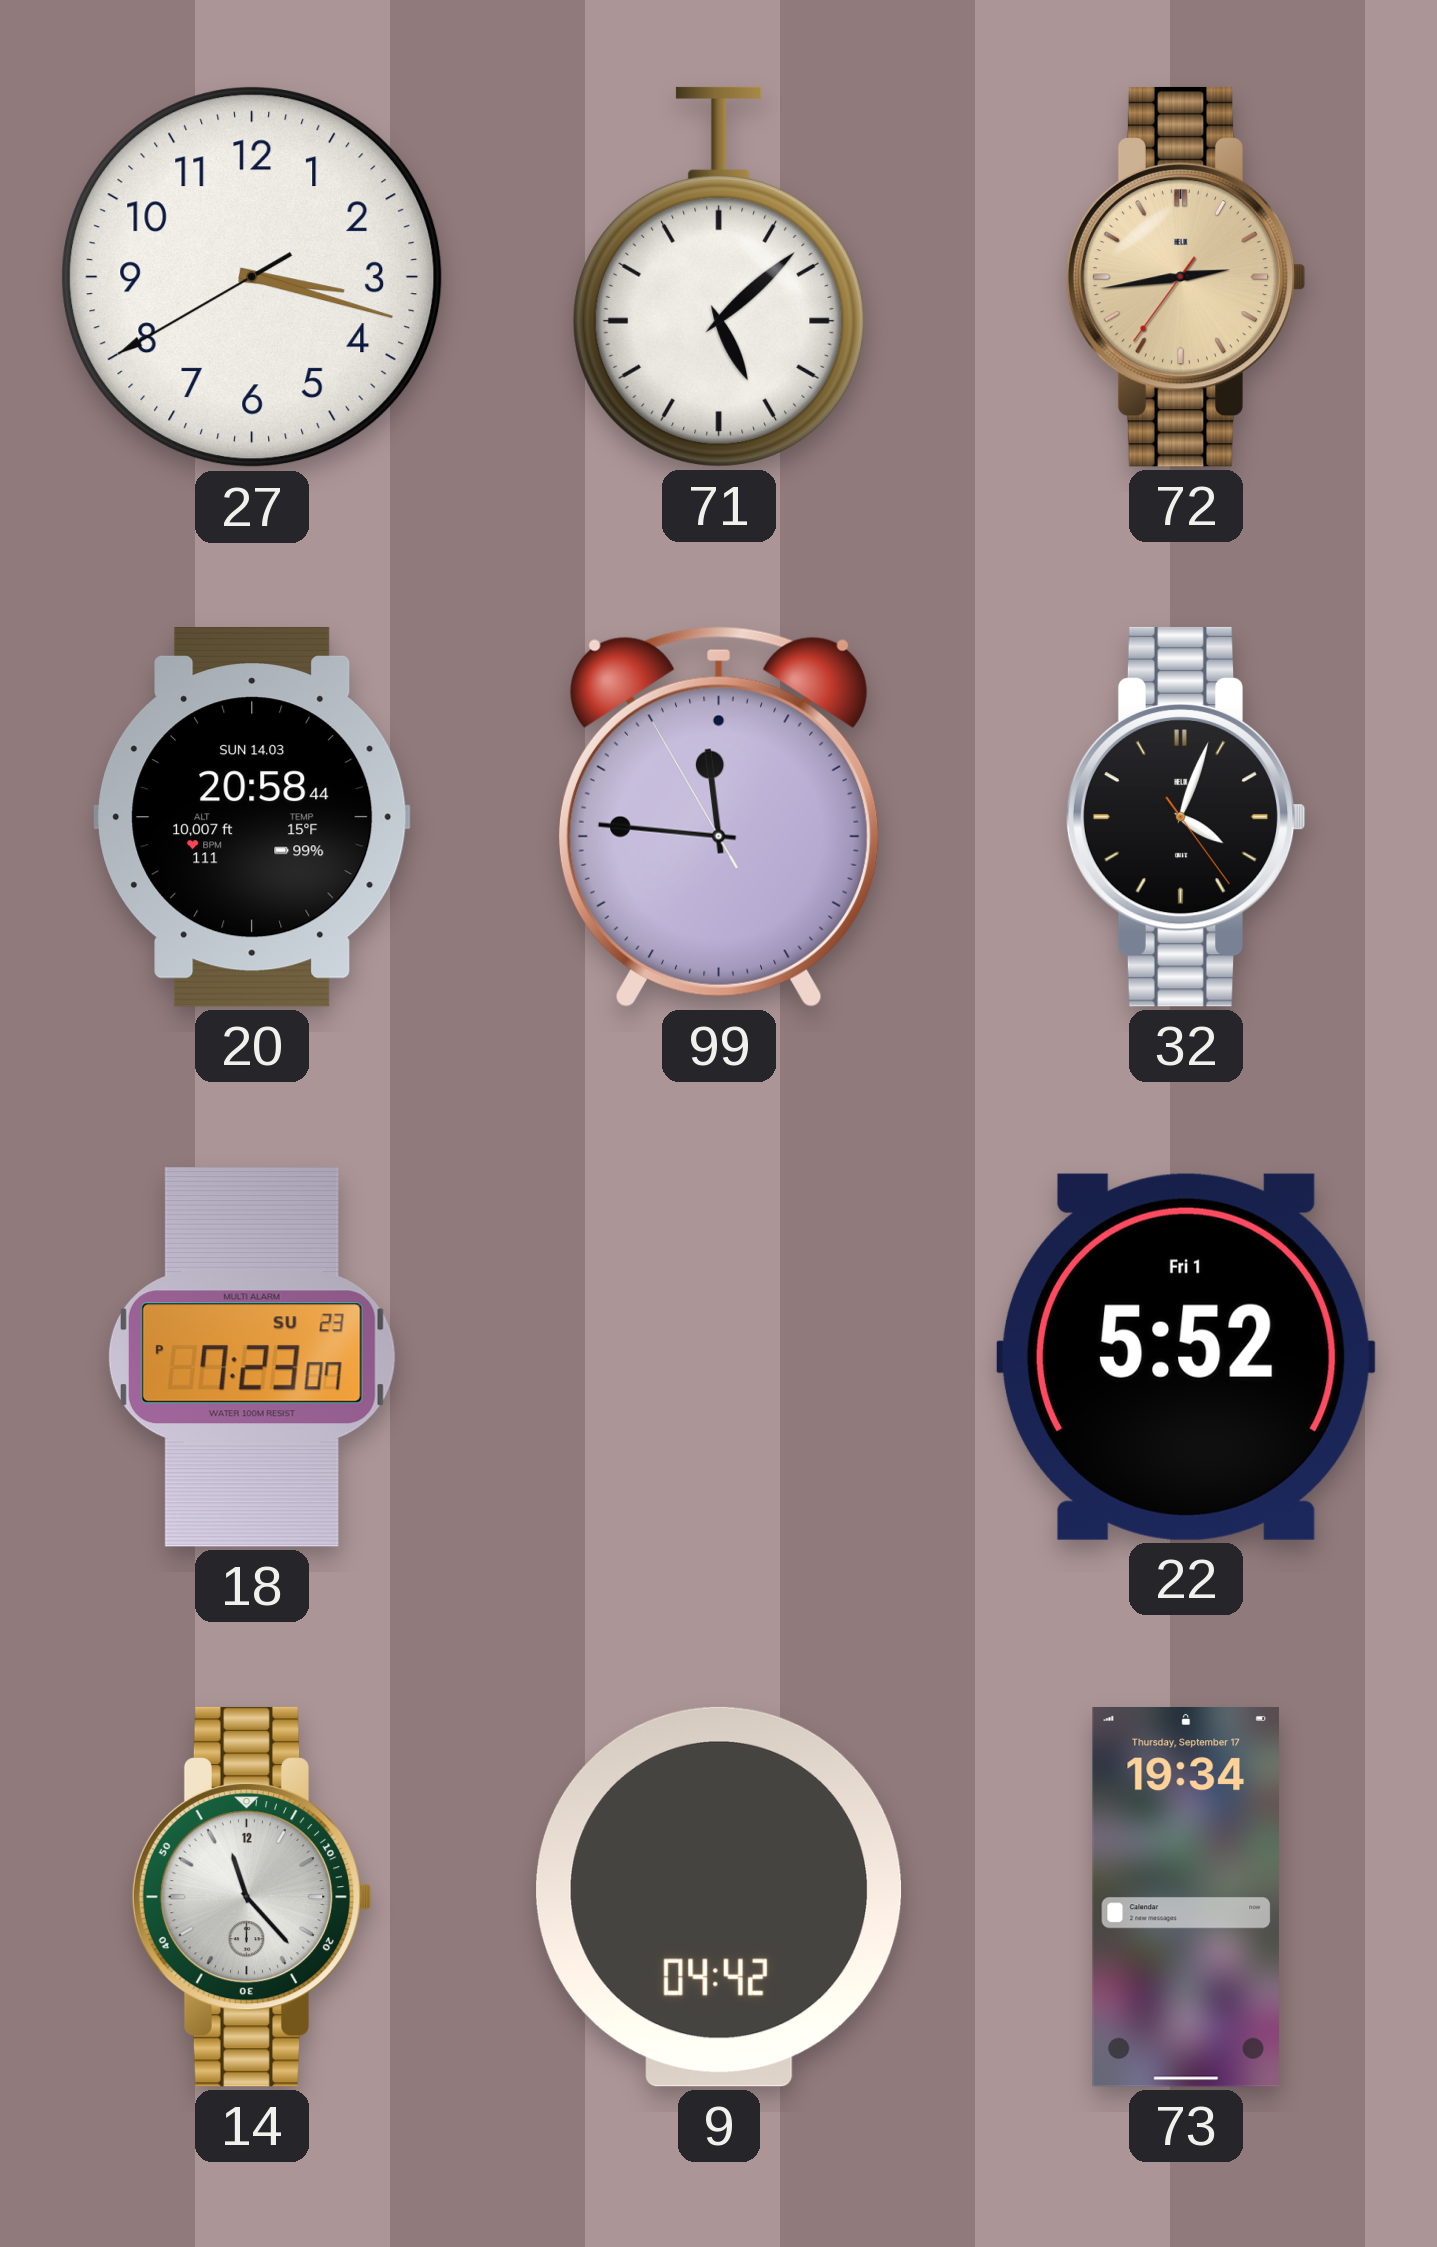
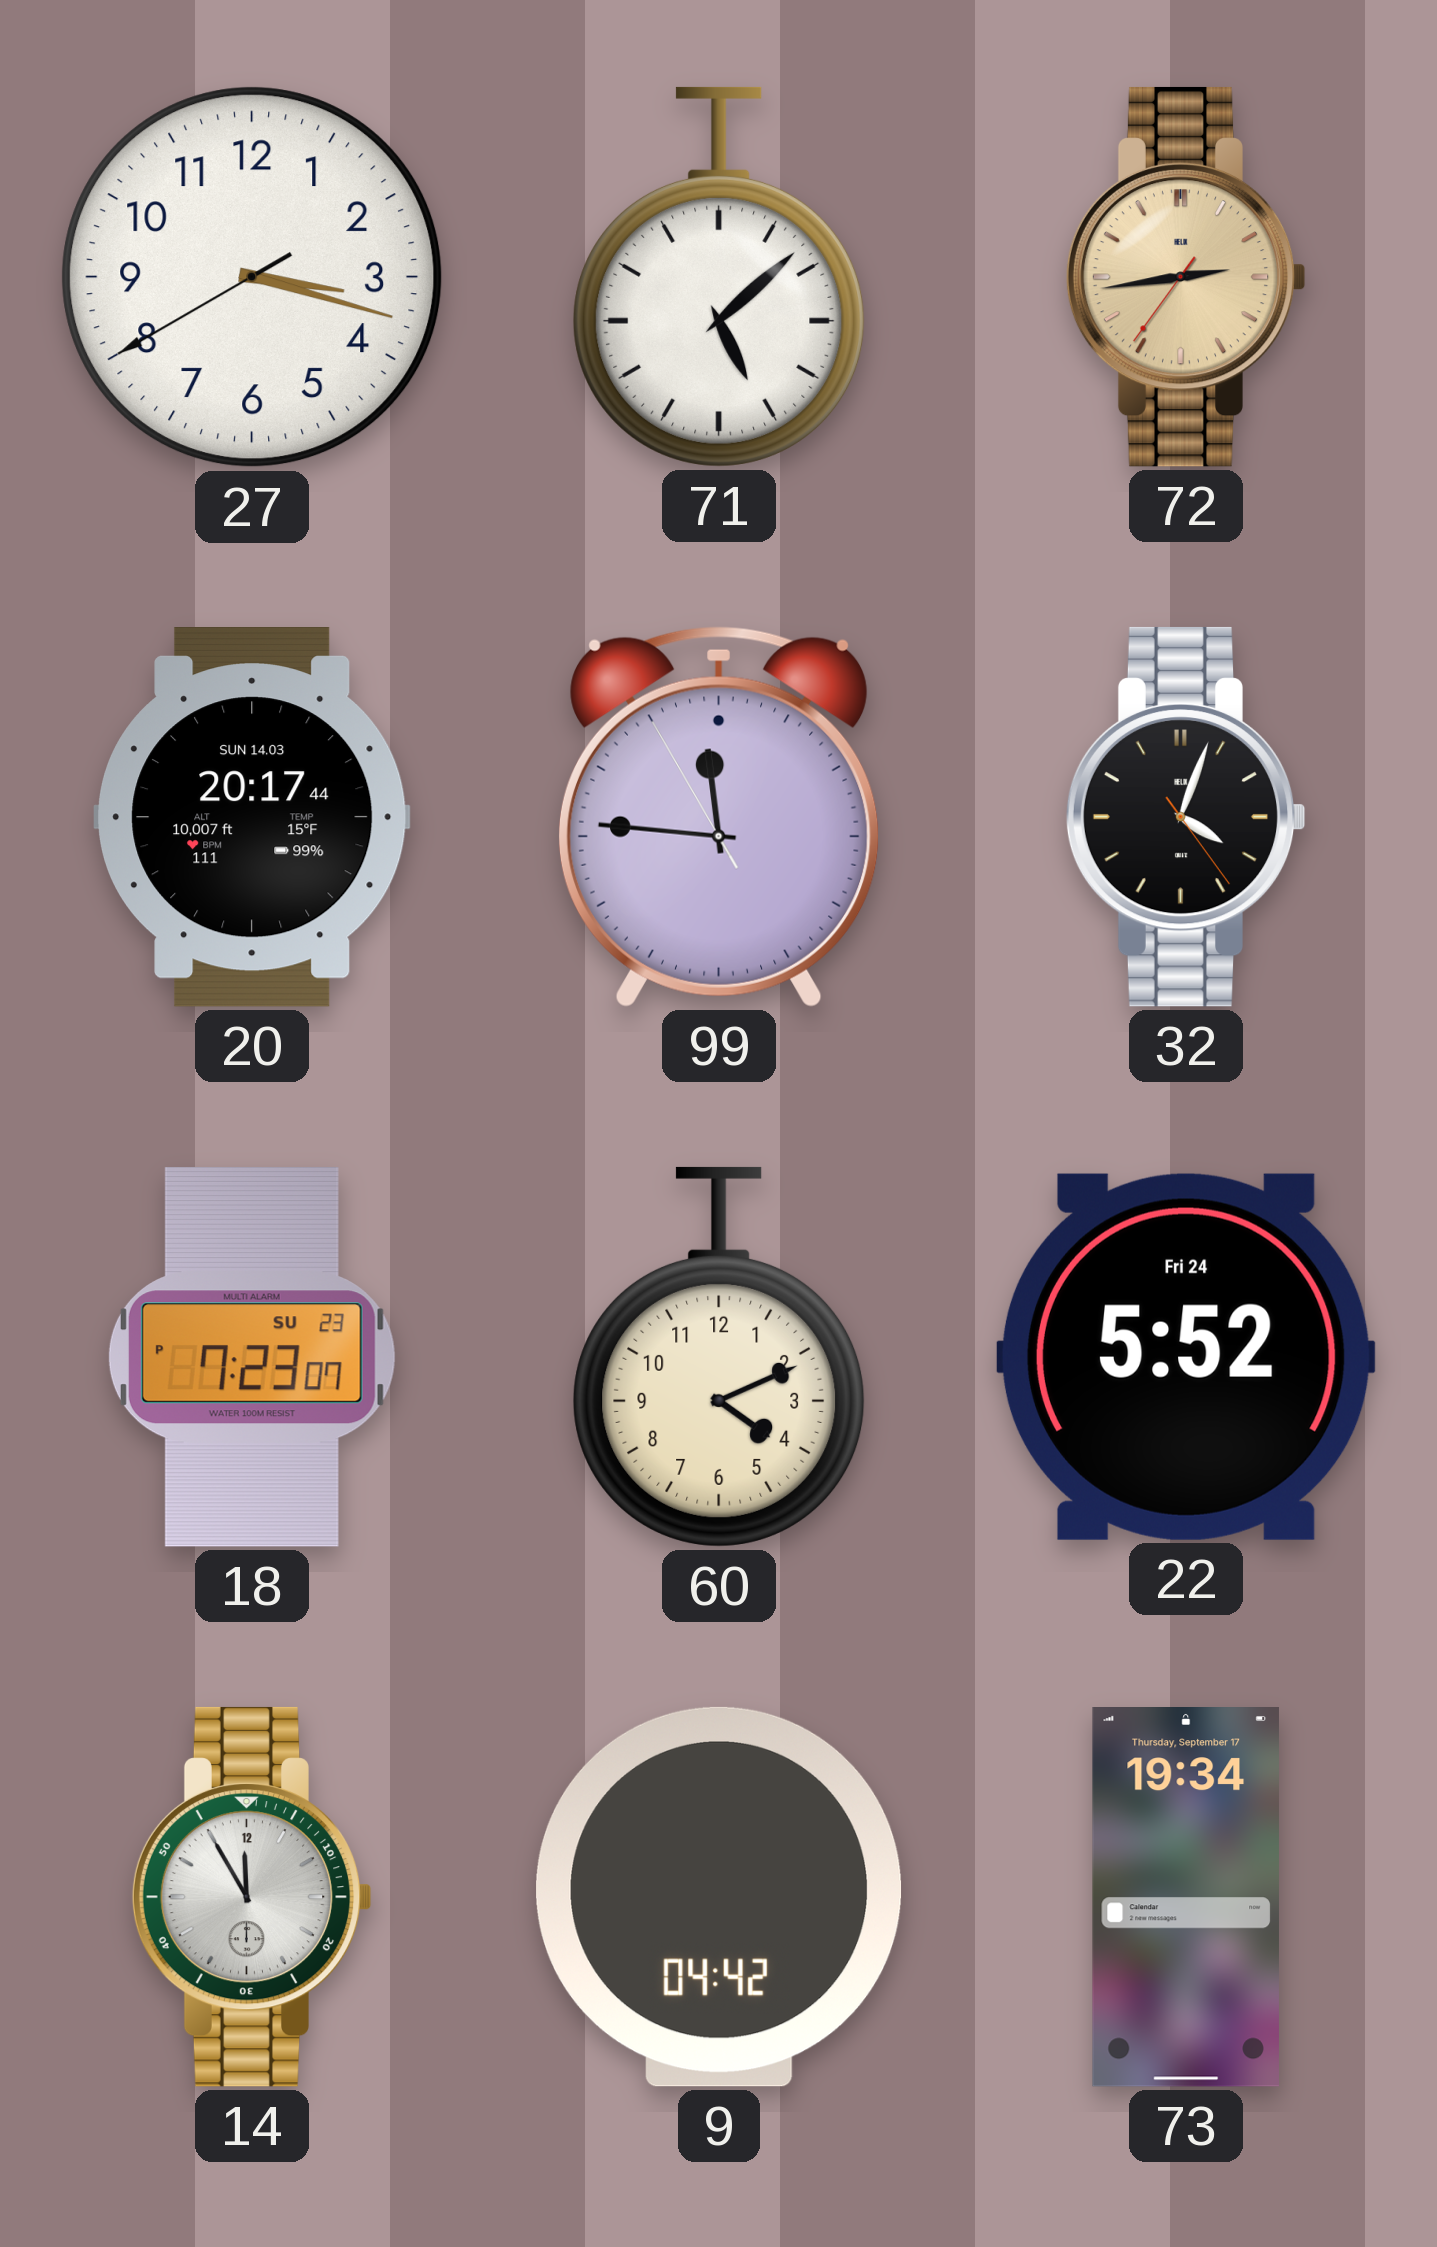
20: 20:58 -> 20:17 (252, 818)
60: none -> 4:11 (719, 1357)
22 date: Fri 1 -> Fri 24 (1186, 1357)
14: 11:23 -> 11:55 (252, 1897)
